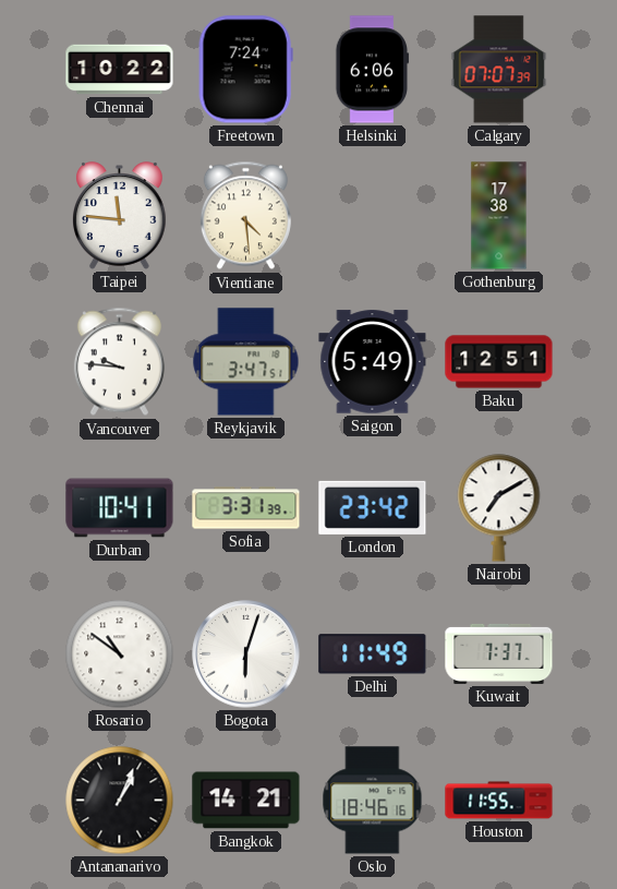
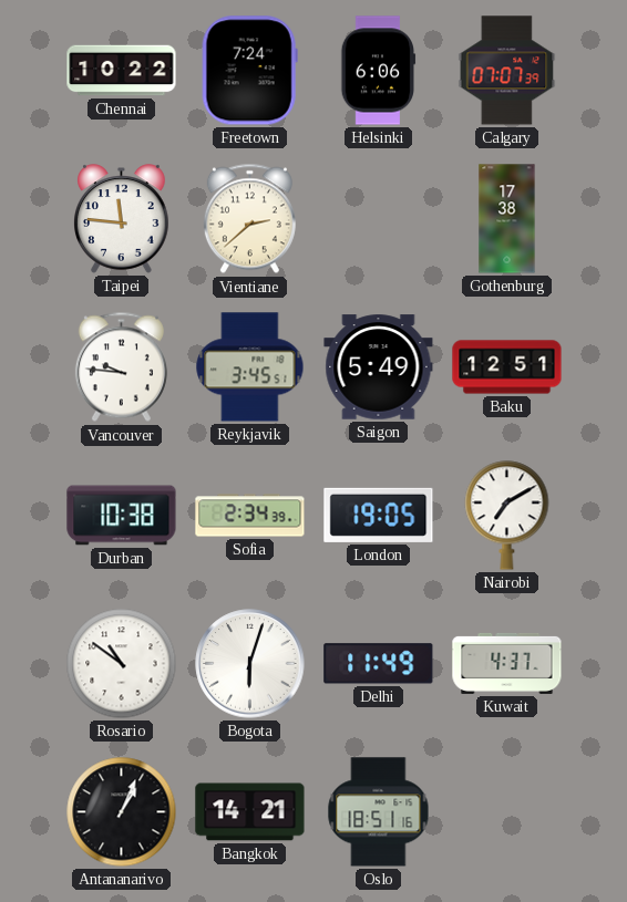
Vientiane: 4:29 -> 2:38 (249, 219)
Reykjavik: 3:47 -> 3:45 (250, 367)
Durban: 10:41 -> 10:38 (122, 516)
Sofia: 3:31 -> 2:34 (250, 516)
London: 23:42 -> 19:05 (379, 515)
Kuwait: 7:37 -> 4:37 (507, 663)
Oslo: 18:46 -> 18:51 (379, 812)
Houston: 11:55 -> none (499, 801)
